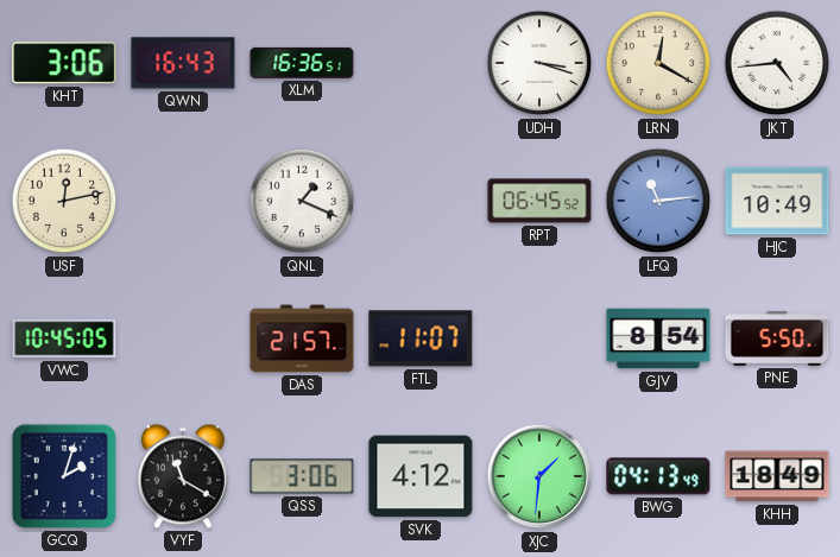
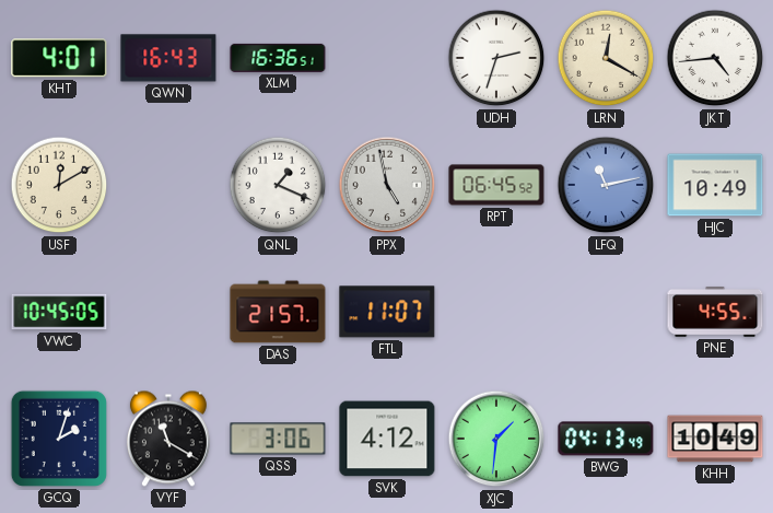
KHT: 3:06 -> 4:01 (59, 58)
UDH: 3:18 -> 2:33 (496, 58)
USF: 12:13 -> 12:10 (59, 185)
PPX: none -> 4:58 (387, 185)
LFQ: 11:14 -> 11:13 (606, 185)
GJV: 8:54 -> none (658, 338)
PNE: 5:50 -> 4:55 (715, 312)
KHH: 18:49 -> 10:49 (715, 439)
